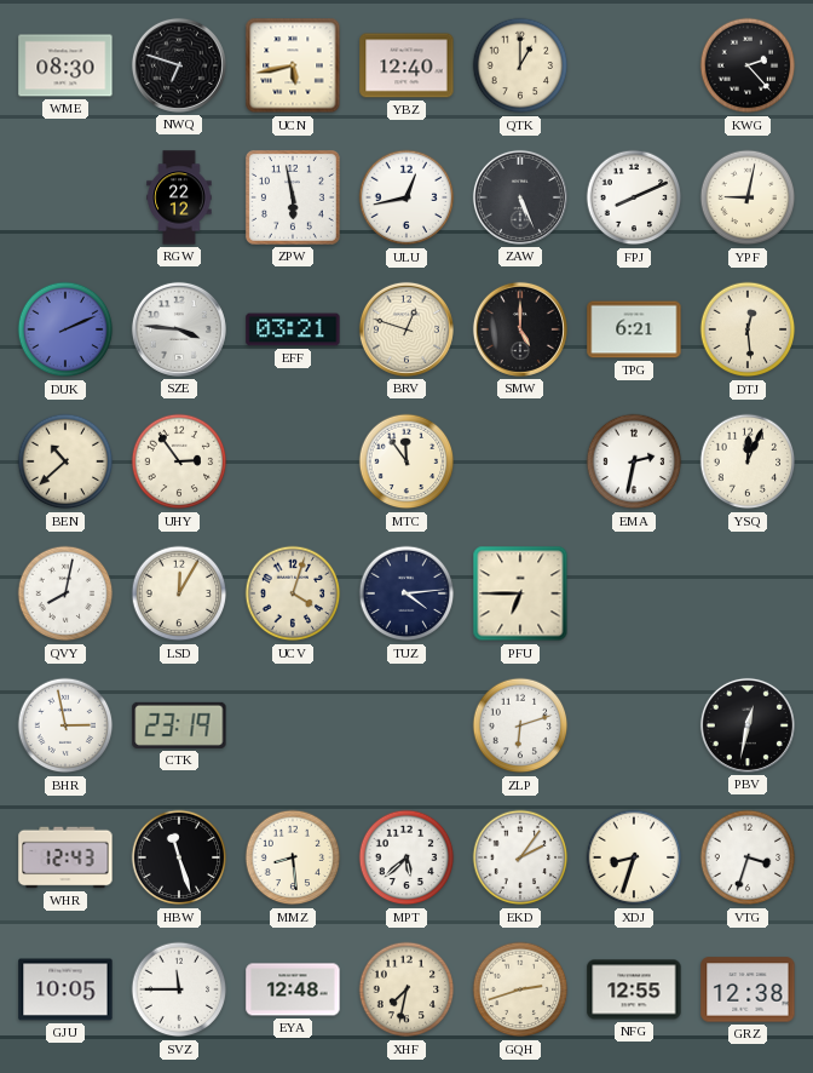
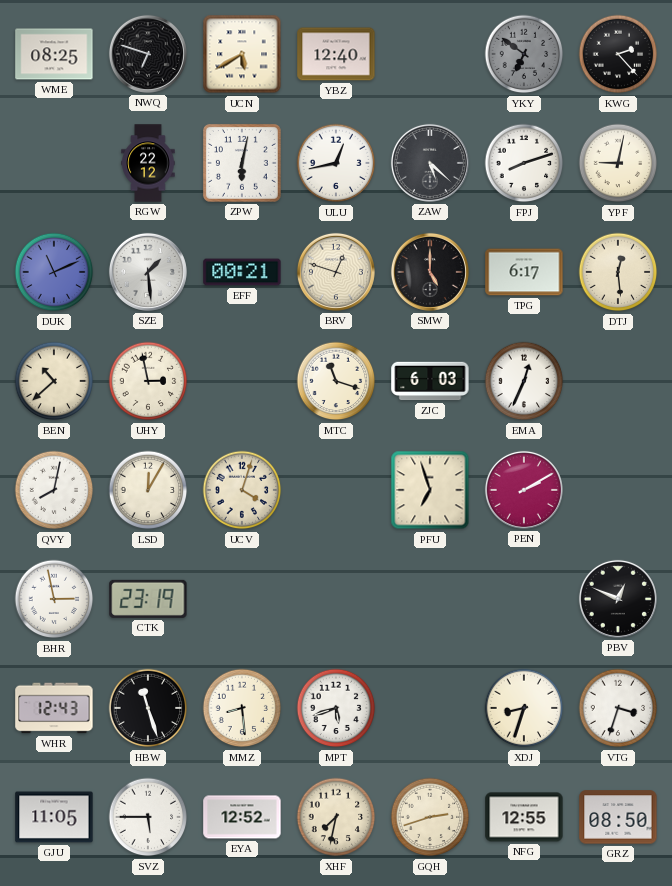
WME: 08:30 -> 08:25 (54, 54)
UCN: 5:43 -> 5:40 (242, 54)
QTK: 1:00 -> none (520, 65)
YKY: none -> 6:51 (524, 54)
ZPW: 5:58 -> 6:02 (242, 163)
ZAW: 5:26 -> 5:22 (430, 163)
FPJ: 8:11 -> 8:12 (524, 163)
DUK: 2:11 -> 11:11 (54, 272)
SZE: 3:46 -> 1:29 (148, 272)
EFF: 03:21 -> 00:21 (242, 272)
TPG: 6:21 -> 6:17 (524, 272)
UHY: 2:54 -> 2:58 (148, 381)
MTC: 11:54 -> 11:18 (336, 381)
ZJC: none -> 6:03 (430, 381)
EMA: 2:32 -> 12:34 (524, 381)
YSQ: 12:04 -> none (748, 461)
TUZ: 4:14 -> none (406, 593)
PFU: 6:45 -> 6:57 (430, 490)
PEN: none -> 2:10 (524, 490)
ZLP: 6:12 -> none (520, 725)
PBV: 12:32 -> 12:49 (618, 599)
MPT: 5:38 -> 5:42 (336, 708)
EKD: 2:06 -> none (520, 857)
GJU: 10:05 -> 11:05 (54, 817)
SVZ: 11:45 -> 5:45 (148, 817)
EYA: 12:48 -> 12:52 (242, 817)
GRZ: 12:38 -> 08:50 (618, 817)
